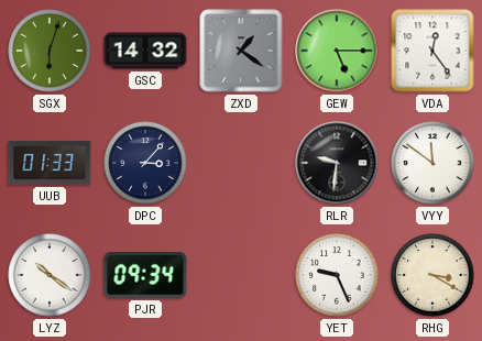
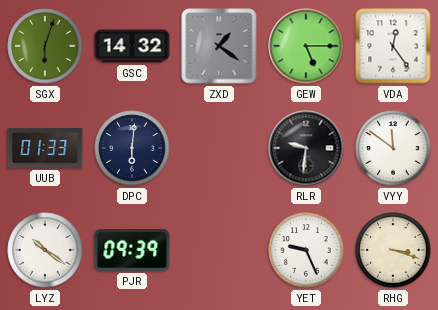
DPC: 3:07 -> 6:01 (132, 148)
PJR: 09:34 -> 09:39 (132, 251)
RHG: 3:20 -> 3:18 (393, 250)
